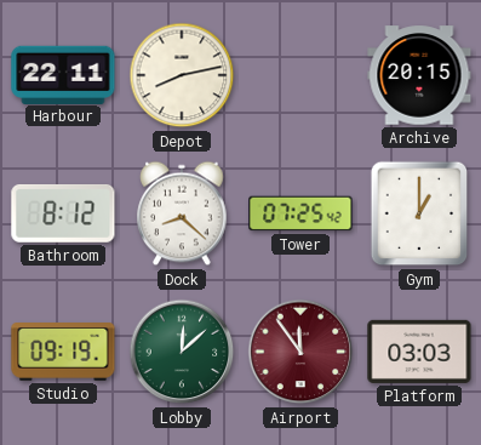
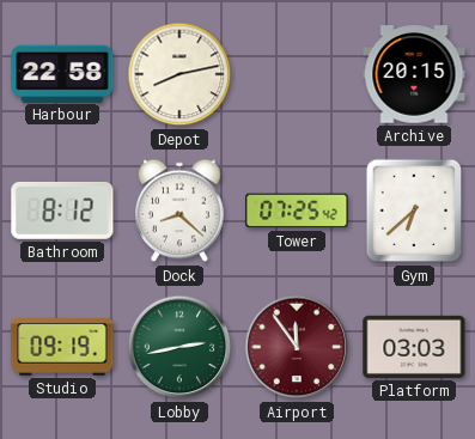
Harbour: 22:11 -> 22:58 (62, 73)
Gym: 1:00 -> 6:38 (414, 211)
Lobby: 12:08 -> 2:43 (179, 347)
